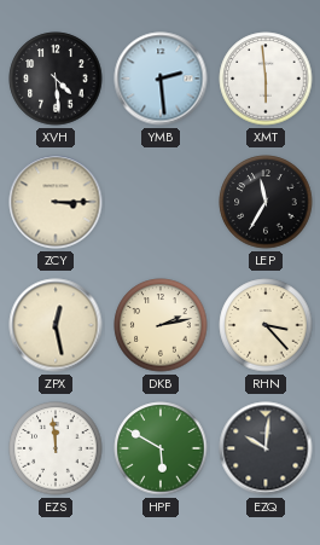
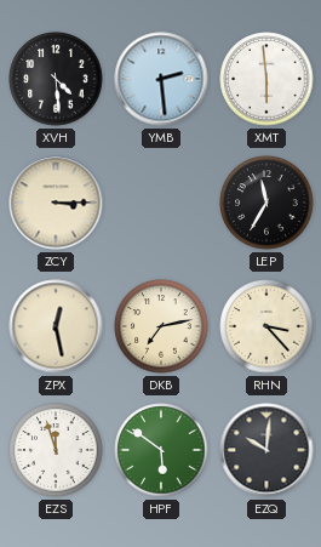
DKB: 2:13 -> 7:13 (161, 326)
EZS: 11:59 -> 11:57 (56, 450)
HPF: 5:50 -> 5:51 (161, 450)
